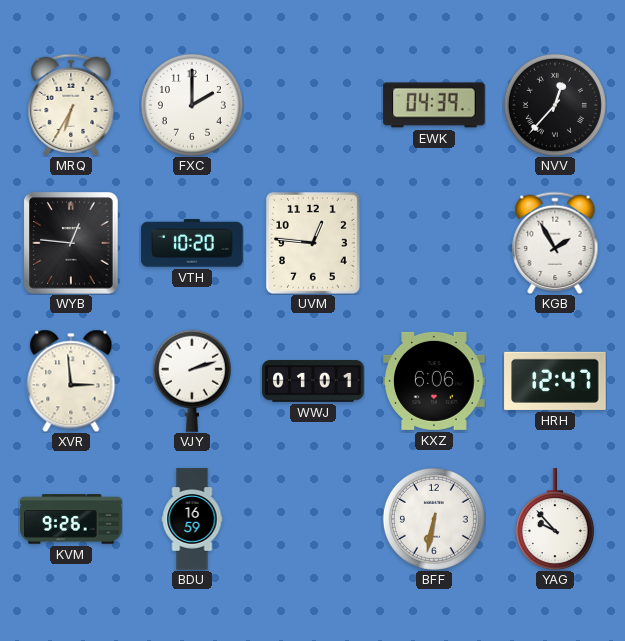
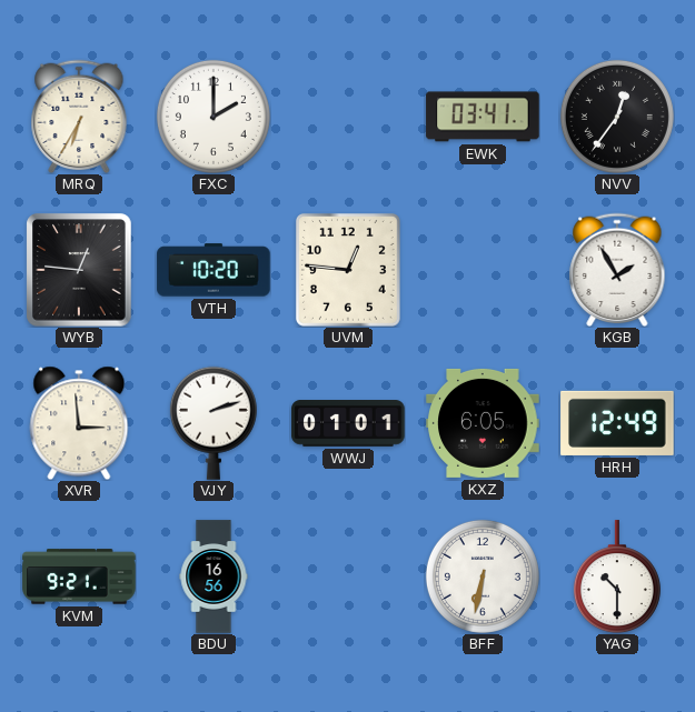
EWK: 04:39 -> 03:41 (483, 117)
NVV: 12:37 -> 12:36 (617, 117)
KXZ: 6:06 -> 6:05 (483, 423)
HRH: 12:47 -> 12:49 (617, 423)
KVM: 9:26 -> 9:21 (79, 576)
BDU: 16:59 -> 16:56 (214, 576)
YAG: 9:53 -> 10:30 (617, 576)
